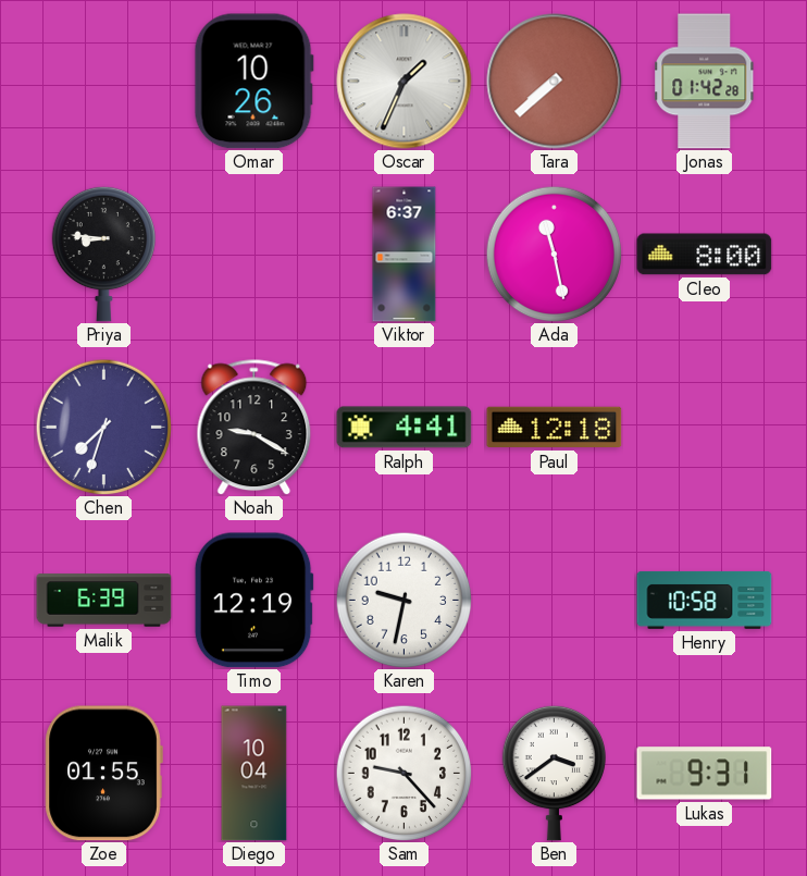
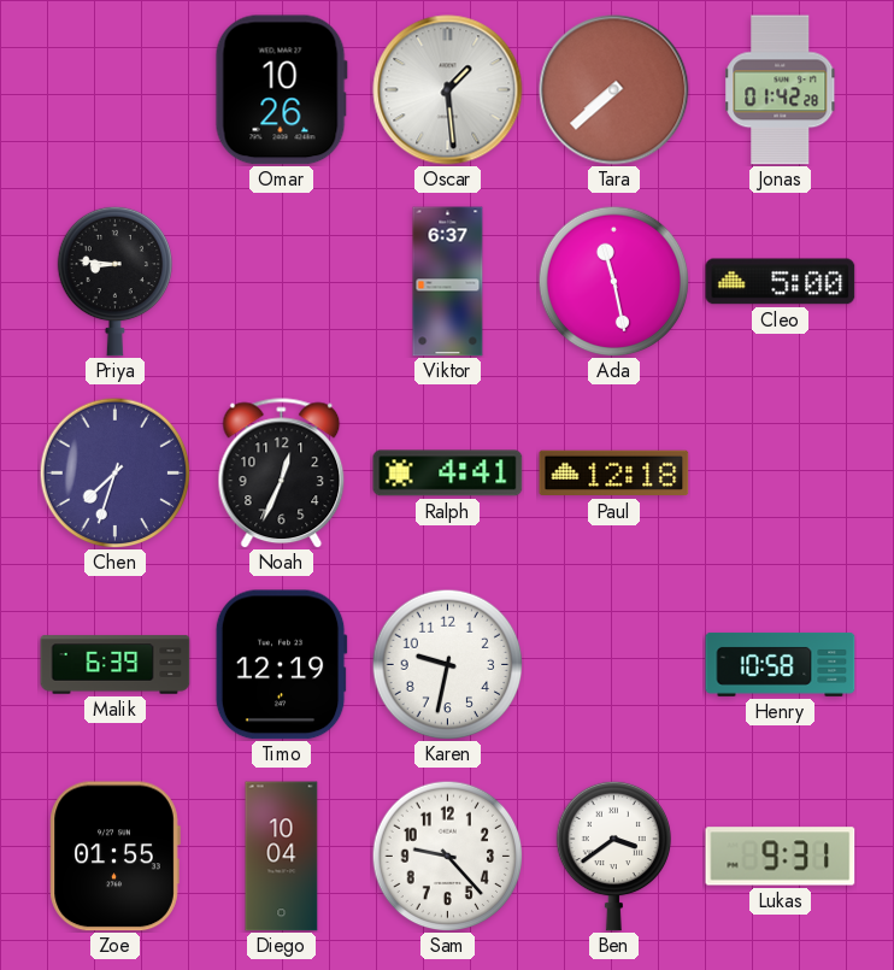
Oscar: 1:34 -> 1:29 (448, 90)
Cleo: 8:00 -> 5:00 (781, 282)
Noah: 9:20 -> 12:34 (282, 474)
